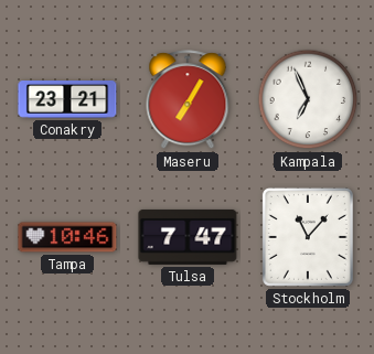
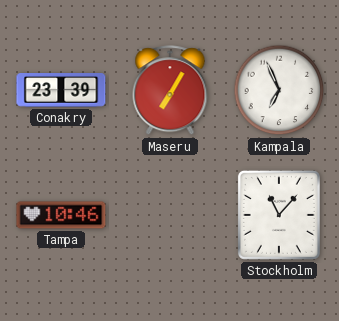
Conakry: 23:21 -> 23:39 (61, 91)
Tulsa: 7:47 -> none (188, 237)
